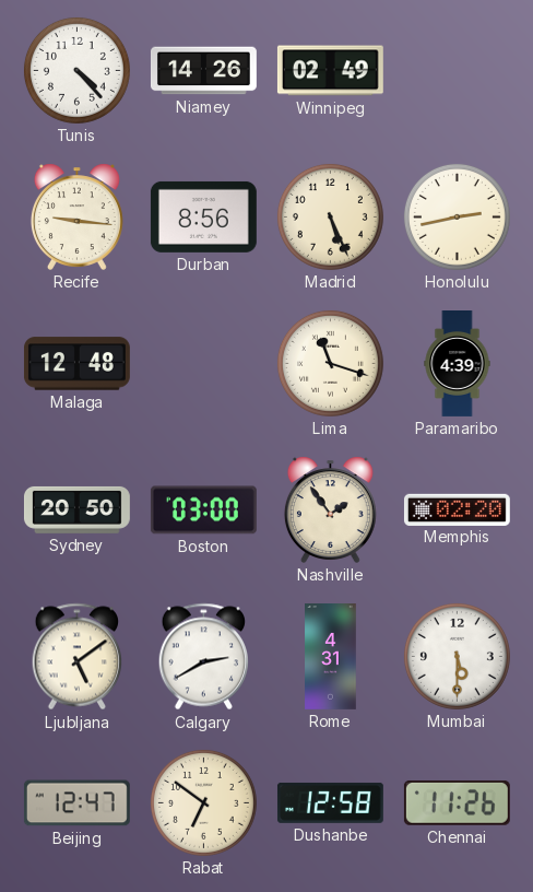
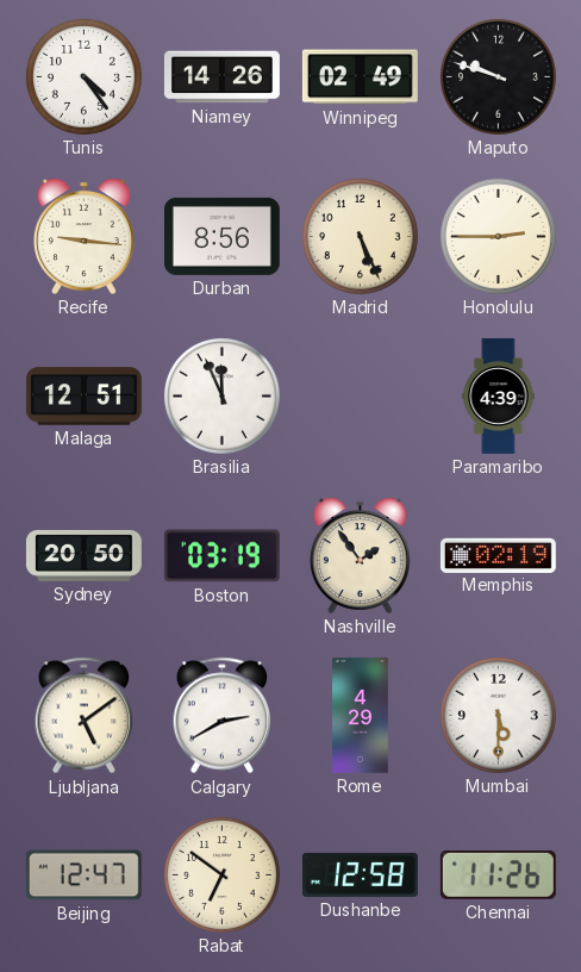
Tunis: 4:23 -> 4:24 (83, 76)
Maputo: none -> 9:48 (498, 76)
Honolulu: 2:43 -> 2:45 (498, 236)
Malaga: 12:48 -> 12:51 (83, 397)
Brasilia: none -> 11:56 (221, 395)
Lima: 11:18 -> none (330, 363)
Boston: 03:00 -> 03:19 (221, 556)
Memphis: 02:20 -> 02:19 (498, 555)
Rome: 4:31 -> 4:29 (361, 716)
